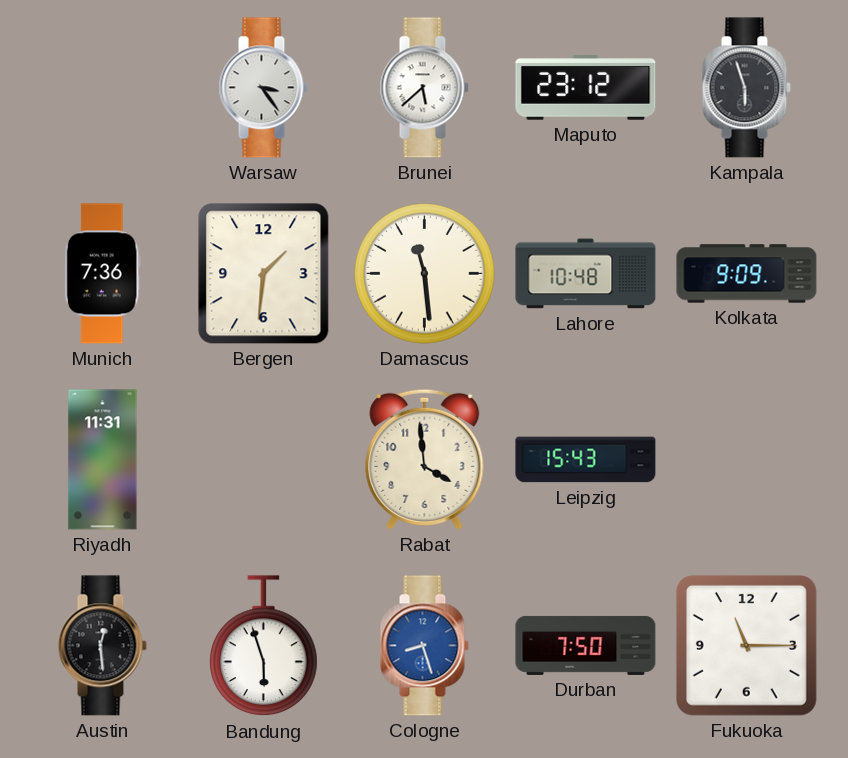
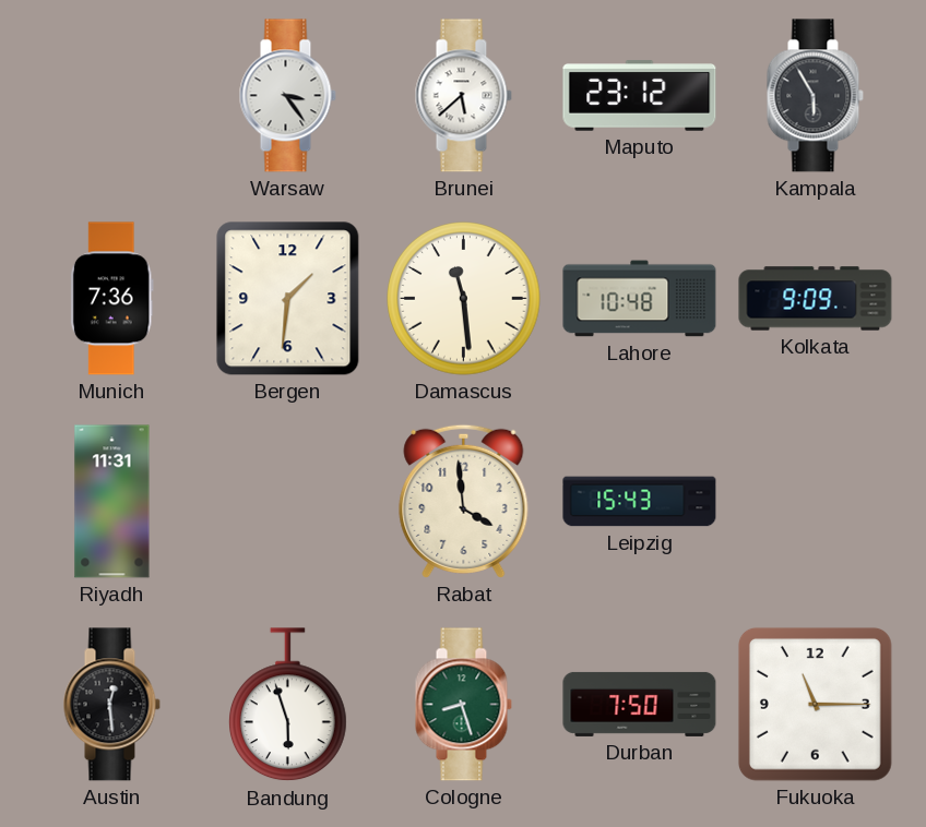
Kampala: 5:57 -> 5:55 (815, 96)
Cologne dial: blue -> green (463, 705)
